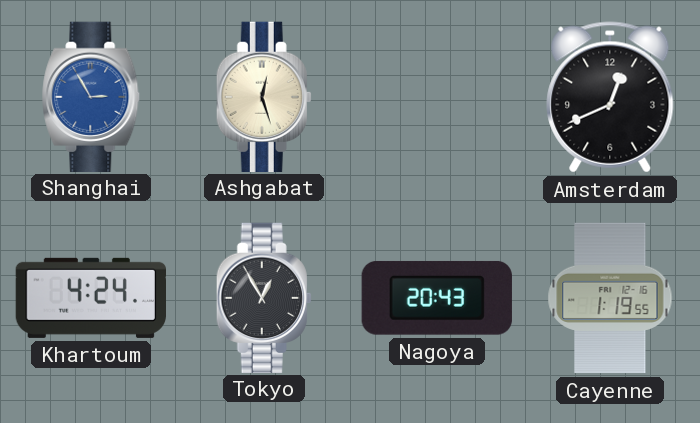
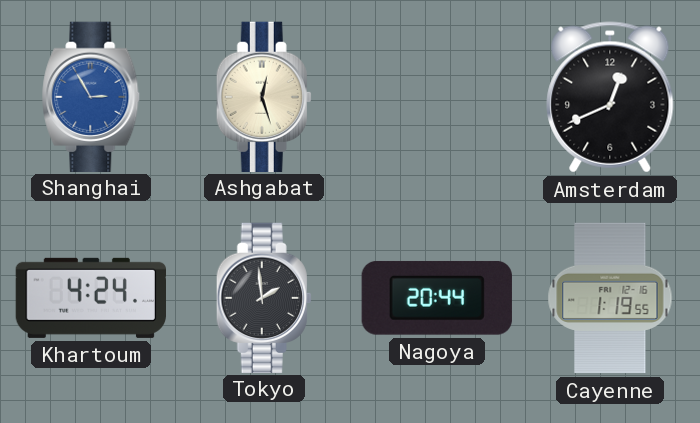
Tokyo: 12:55 -> 1:59 (264, 297)
Nagoya: 20:43 -> 20:44 (437, 298)
